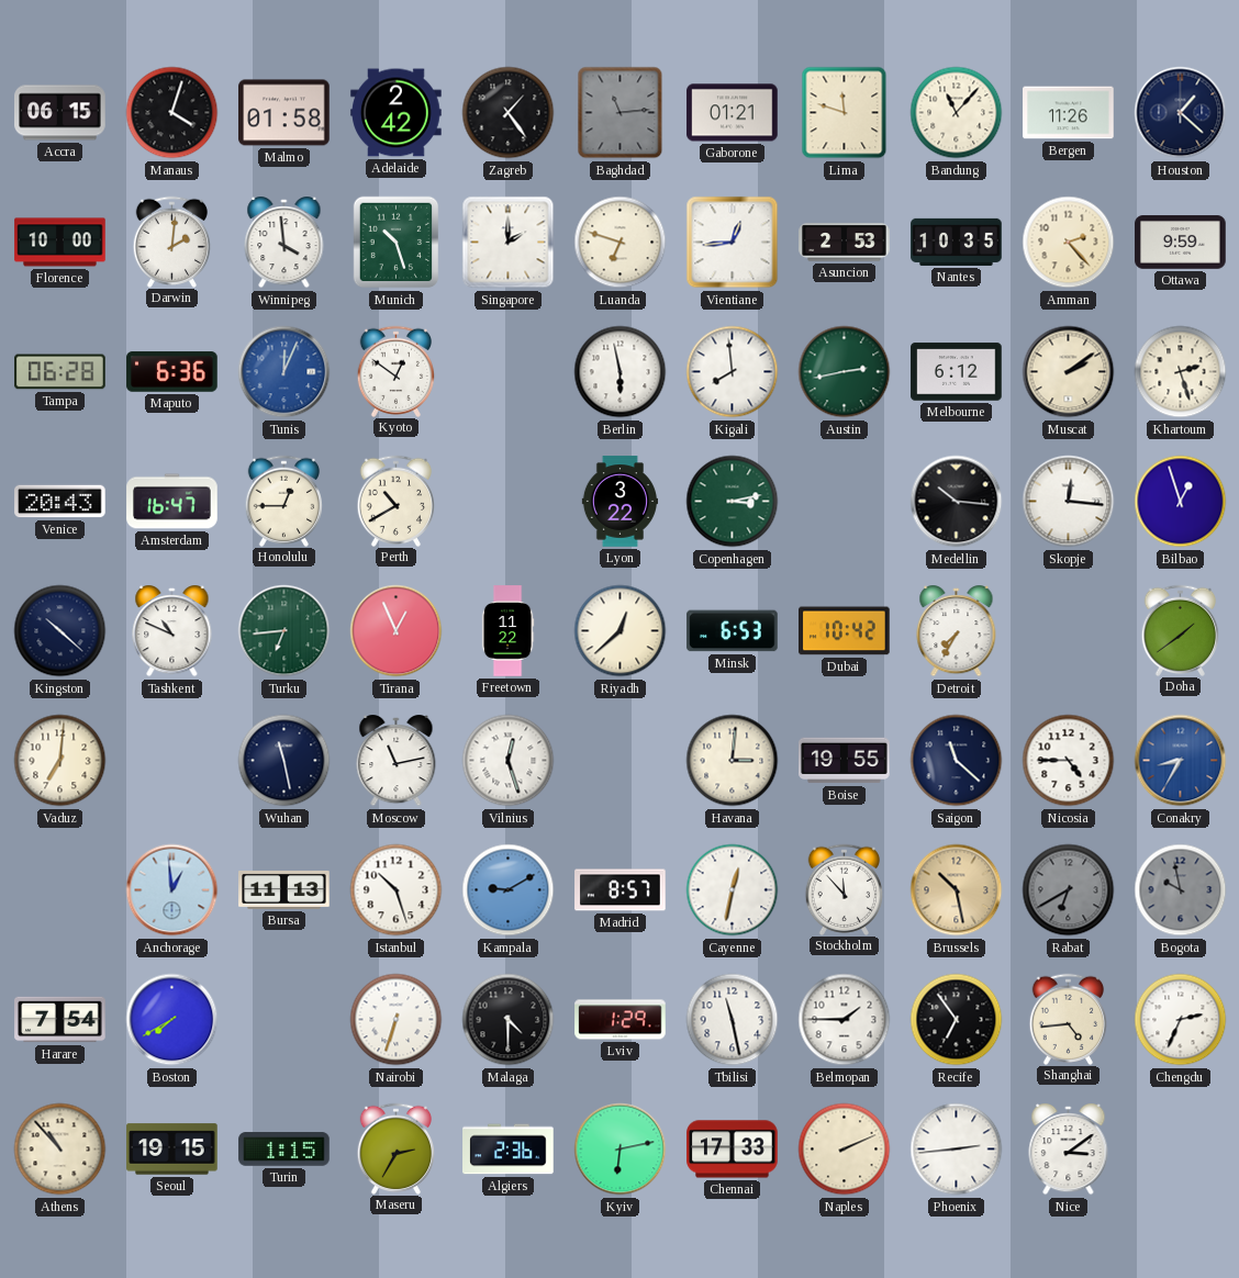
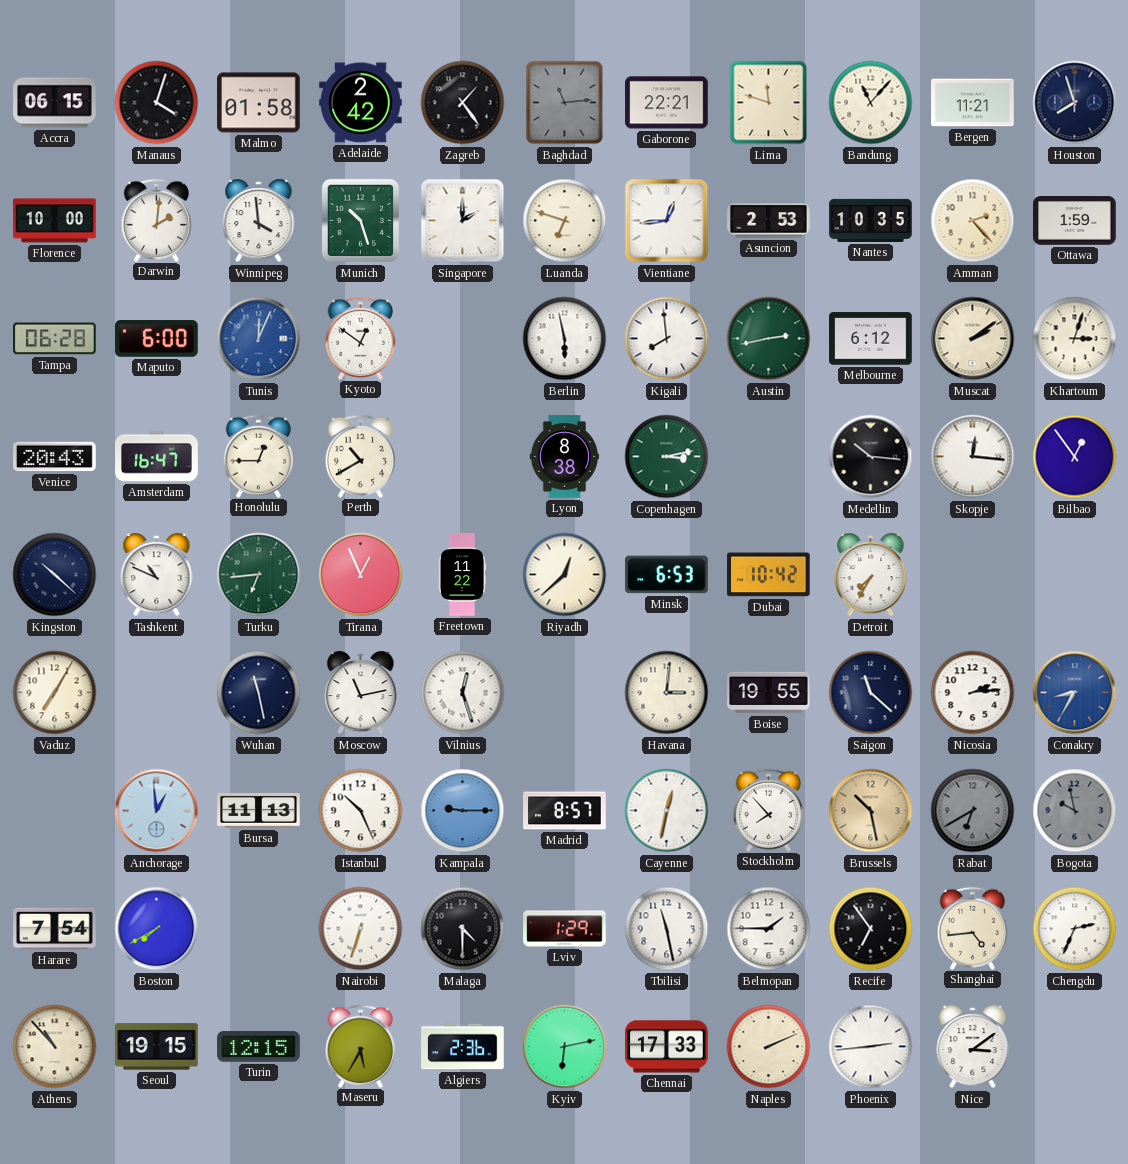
Gaborone: 01:21 -> 22:21 (667, 103)
Bergen: 11:26 -> 11:21 (973, 103)
Houston: 1:22 -> 7:57 (1075, 103)
Ottawa: 9:59 -> 1:59 (1075, 221)
Maputo: 6:36 -> 6:00 (157, 339)
Khartoum: 2:27 -> 3:03 (1075, 339)
Lyon: 3:22 -> 8:38 (564, 457)
Bilbao: 12:57 -> 12:54 (1075, 457)
Doha: 1:39 -> none (1181, 630)
Vaduz: 7:01 -> 7:05 (55, 693)
Nicosia: 4:45 -> 2:14 (973, 693)
Istanbul: 10:27 -> 10:26 (361, 811)
Kampala: 9:10 -> 9:15 (463, 811)
Stockholm: 11:53 -> 7:53 (769, 810)
Turin: 1:15 -> 12:15 (259, 1047)
Maseru: 2:35 -> 5:35 (361, 1046)
